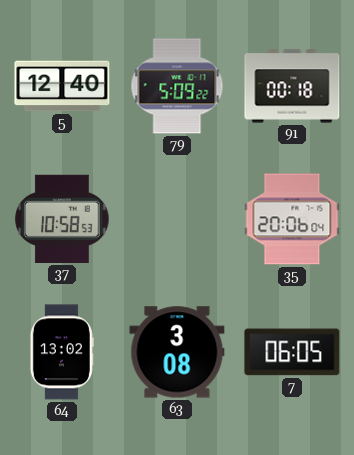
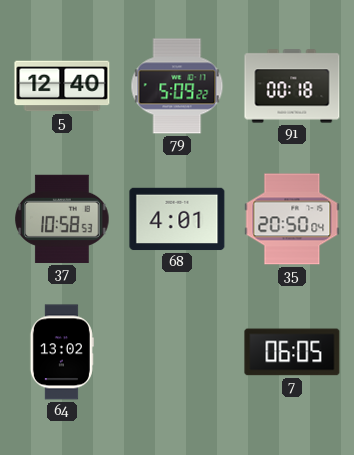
68: none -> 4:01 (177, 219)
35: 20:06 -> 20:50 (292, 219)
63: 3:08 -> none (177, 352)
